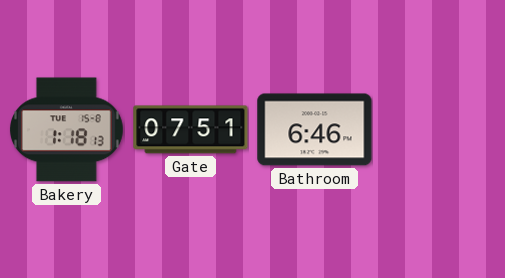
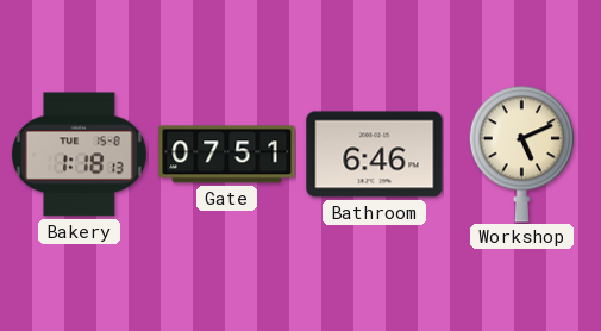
Workshop: none -> 5:11 (521, 155)
